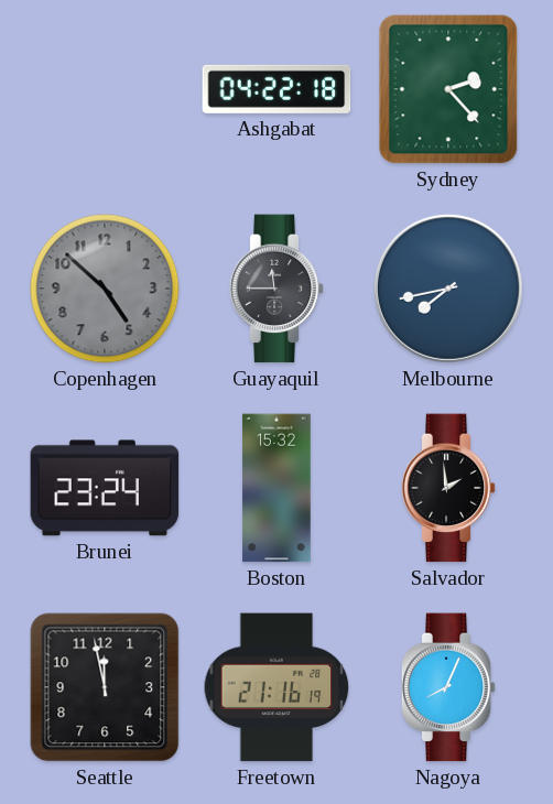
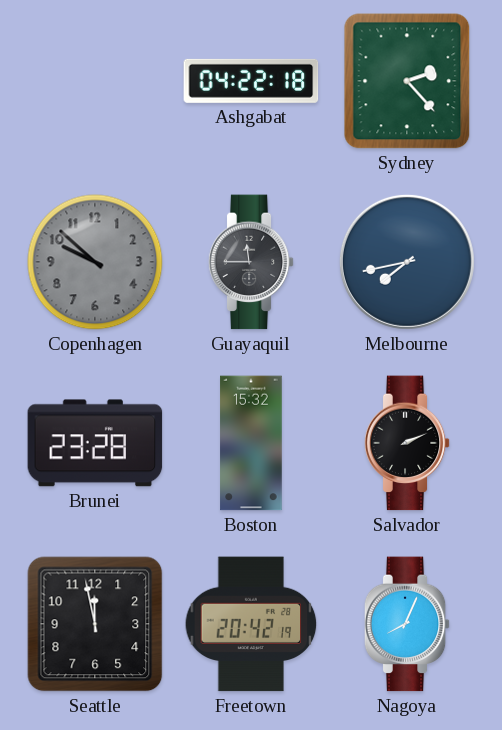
Copenhagen: 4:52 -> 9:52 (95, 262)
Brunei: 23:24 -> 23:28 (95, 443)
Salvador: 1:59 -> 2:11 (407, 443)
Freetown: 21:16 -> 20:42 (251, 624)
